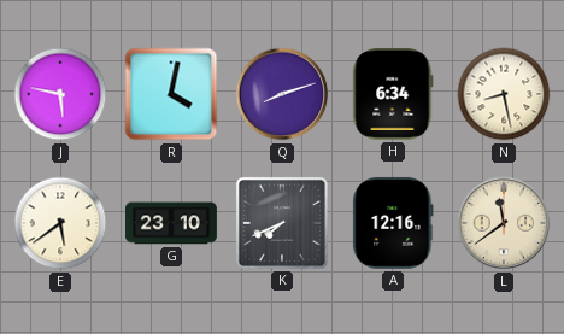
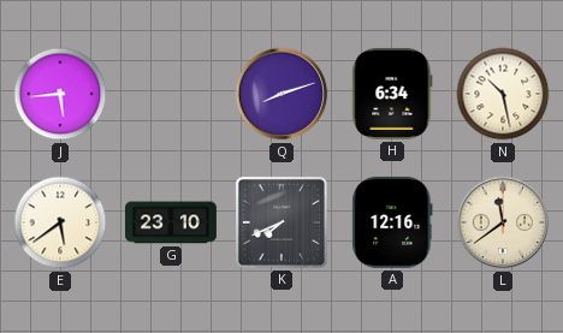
J: 5:47 -> 5:44 (60, 94)
R: 4:02 -> none (171, 94)
N: 8:28 -> 10:28 (503, 94)
